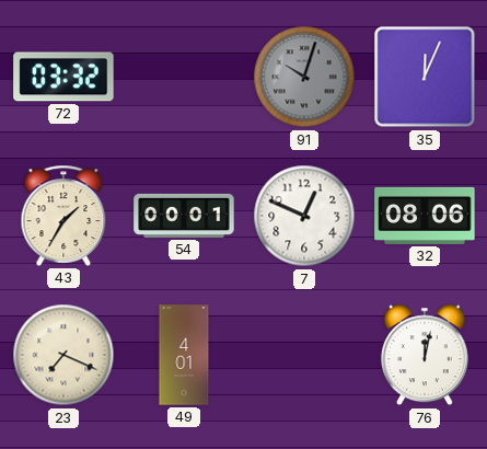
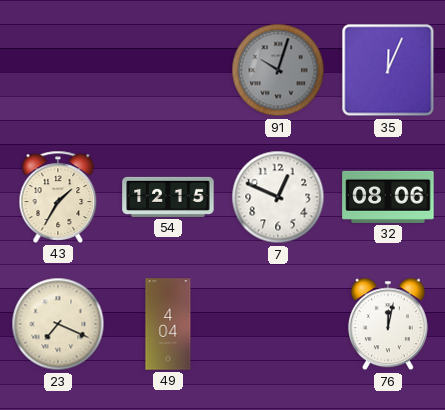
72: 03:32 -> none (63, 77)
54: 00:01 -> 12:15 (168, 197)
49: 4:01 -> 4:04 (168, 324)
